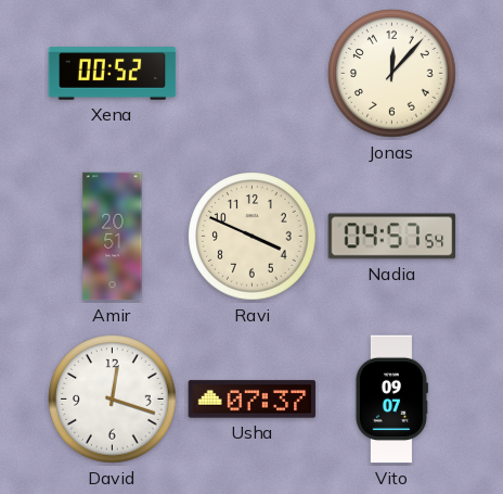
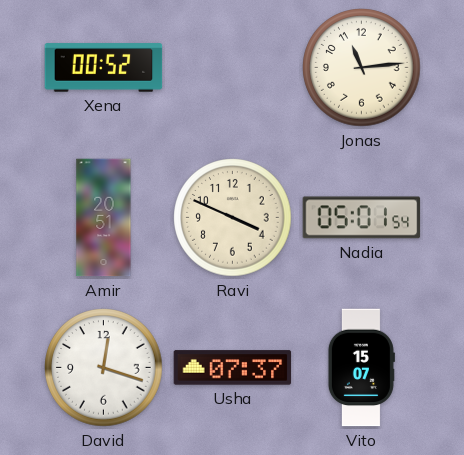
Jonas: 12:07 -> 11:14 (362, 68)
Nadia: 04:57 -> 05:01 (362, 218)
Vito: 09:07 -> 15:07 (361, 368)
